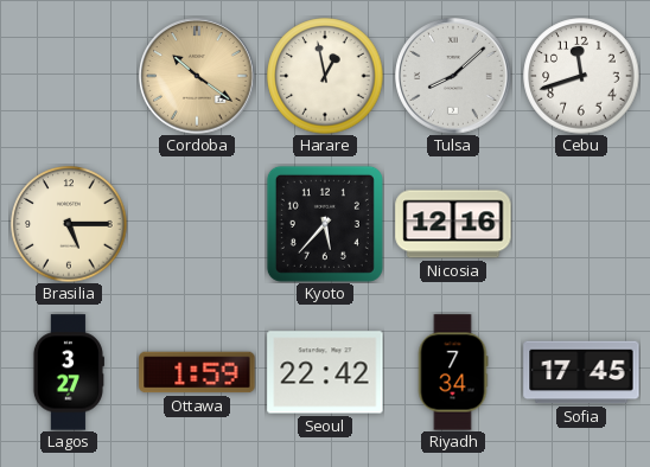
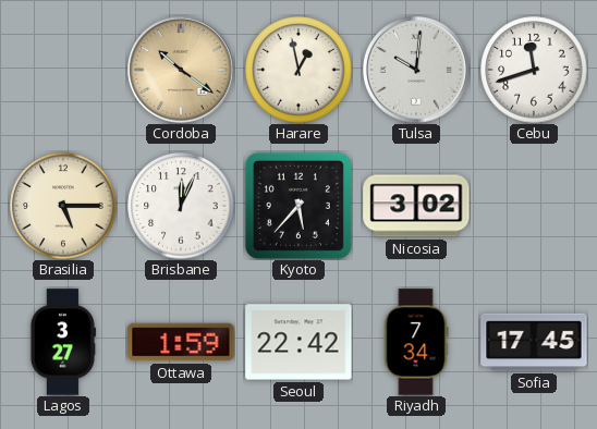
Tulsa: 8:08 -> 10:01 (416, 70)
Brisbane: none -> 12:04 (181, 206)
Nicosia: 12:16 -> 3:02 (416, 206)
